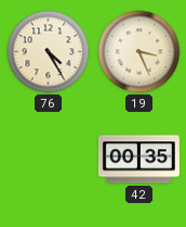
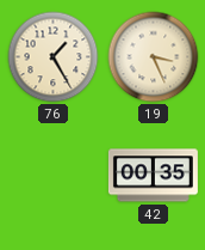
76: 4:25 -> 1:25 (54, 57)
